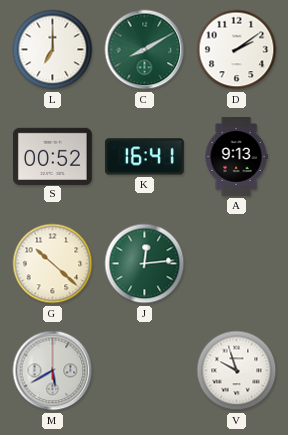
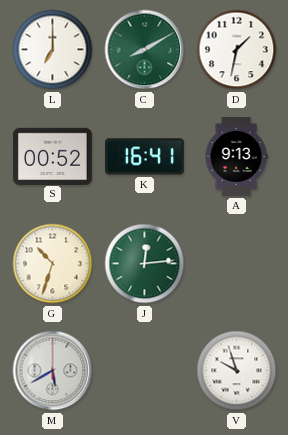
D: 2:09 -> 1:32 (237, 50)
G: 10:22 -> 10:33 (53, 264)
